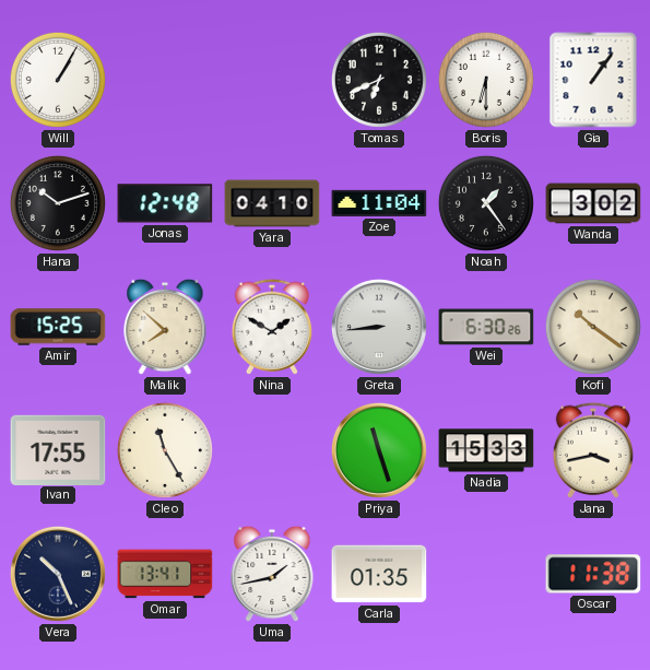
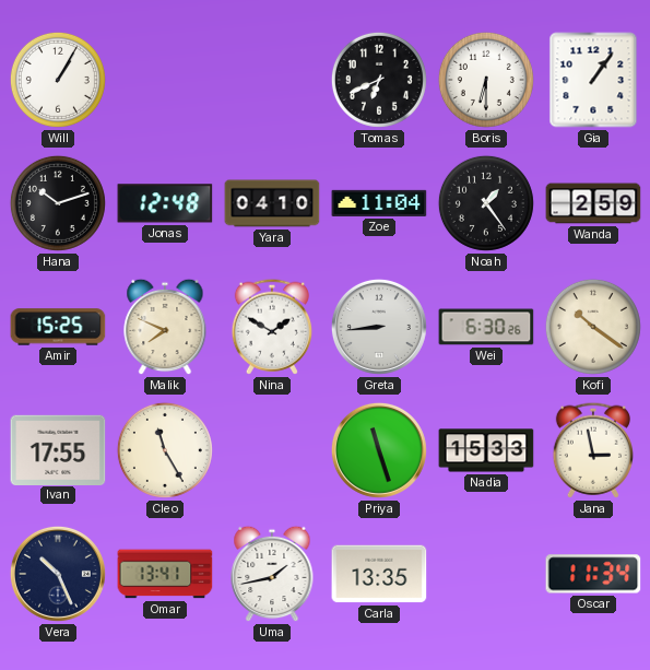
Wanda: 3:02 -> 2:59 (593, 203)
Malik: 7:52 -> 7:49 (165, 327)
Jana: 3:43 -> 2:58 (592, 450)
Carla: 01:35 -> 13:35 (379, 574)
Oscar: 11:38 -> 11:34 (593, 574)
